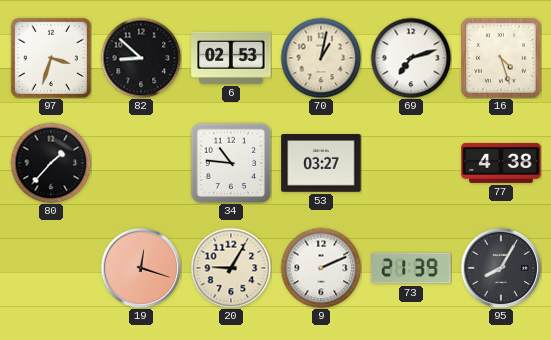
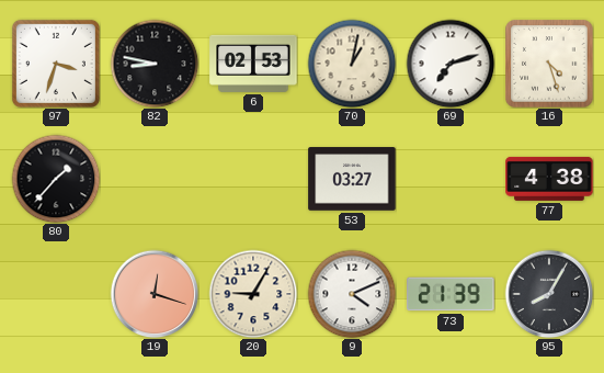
82: 8:52 -> 8:47 (155, 64)
34: 10:46 -> none (231, 163)
9: 2:11 -> 4:11 (352, 294)
